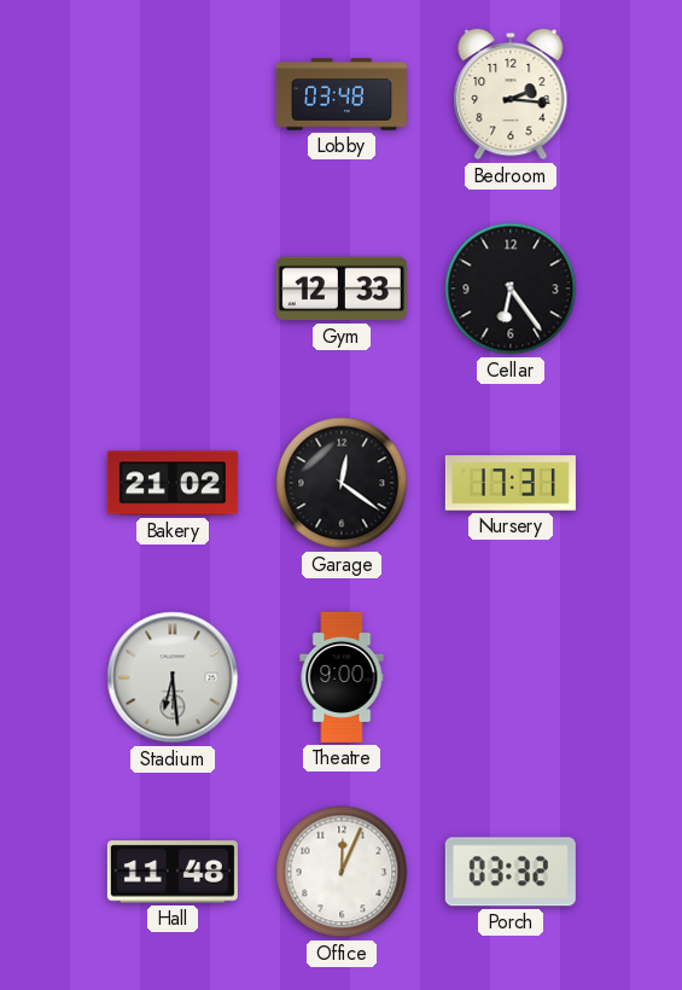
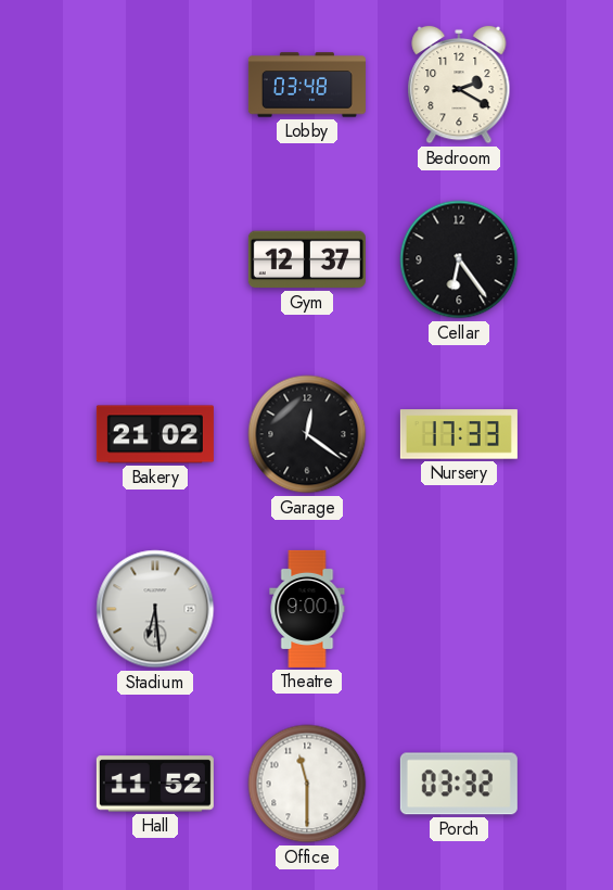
Bedroom: 2:16 -> 2:20 (459, 85)
Gym: 12:33 -> 12:37 (307, 259)
Nursery: 17:31 -> 17:33 (459, 434)
Hall: 11:48 -> 11:52 (155, 784)
Office: 12:04 -> 11:30 (307, 784)
